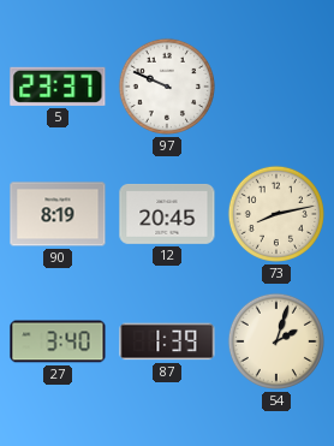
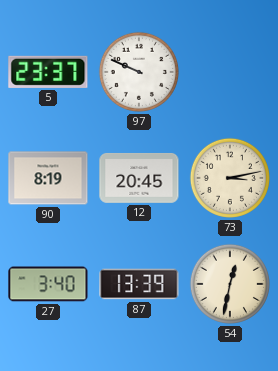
73: 8:13 -> 3:13 (230, 178)
87: 1:39 -> 13:39 (139, 284)
54: 2:03 -> 12:32 (230, 284)
